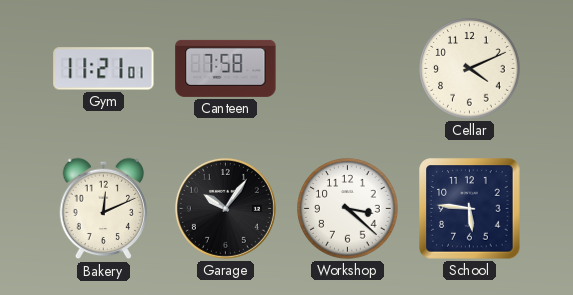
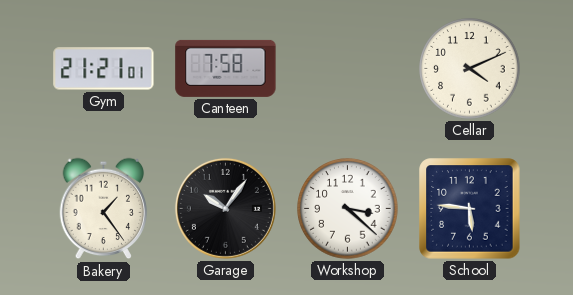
Gym: 11:21 -> 21:21 (104, 69)
Bakery: 12:11 -> 1:24 (104, 209)
